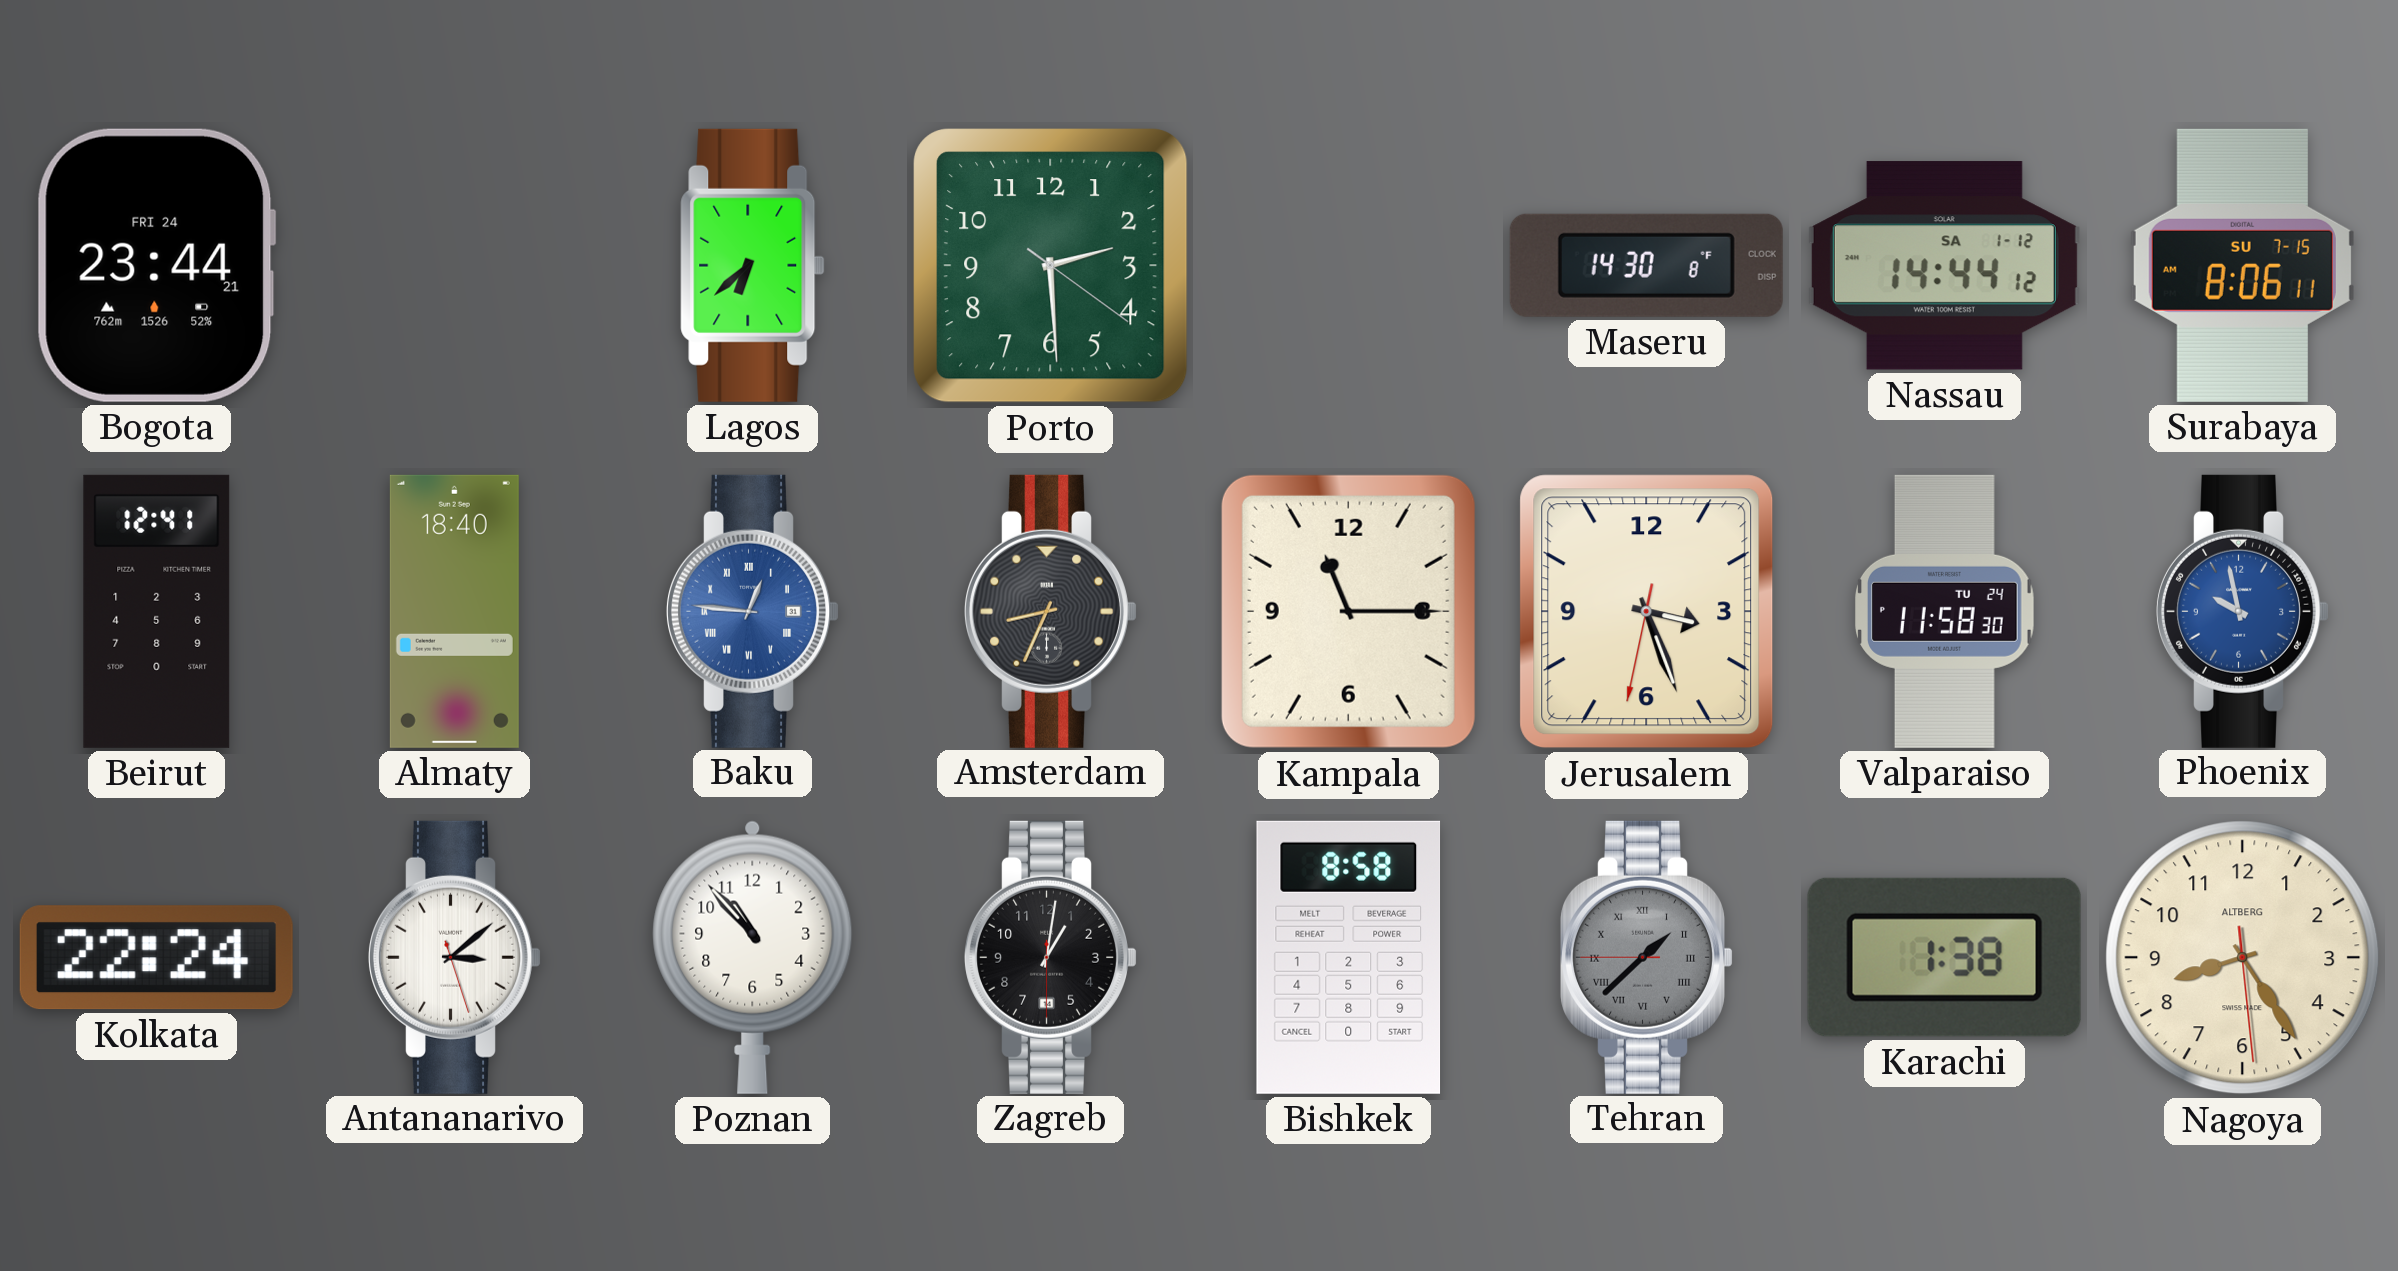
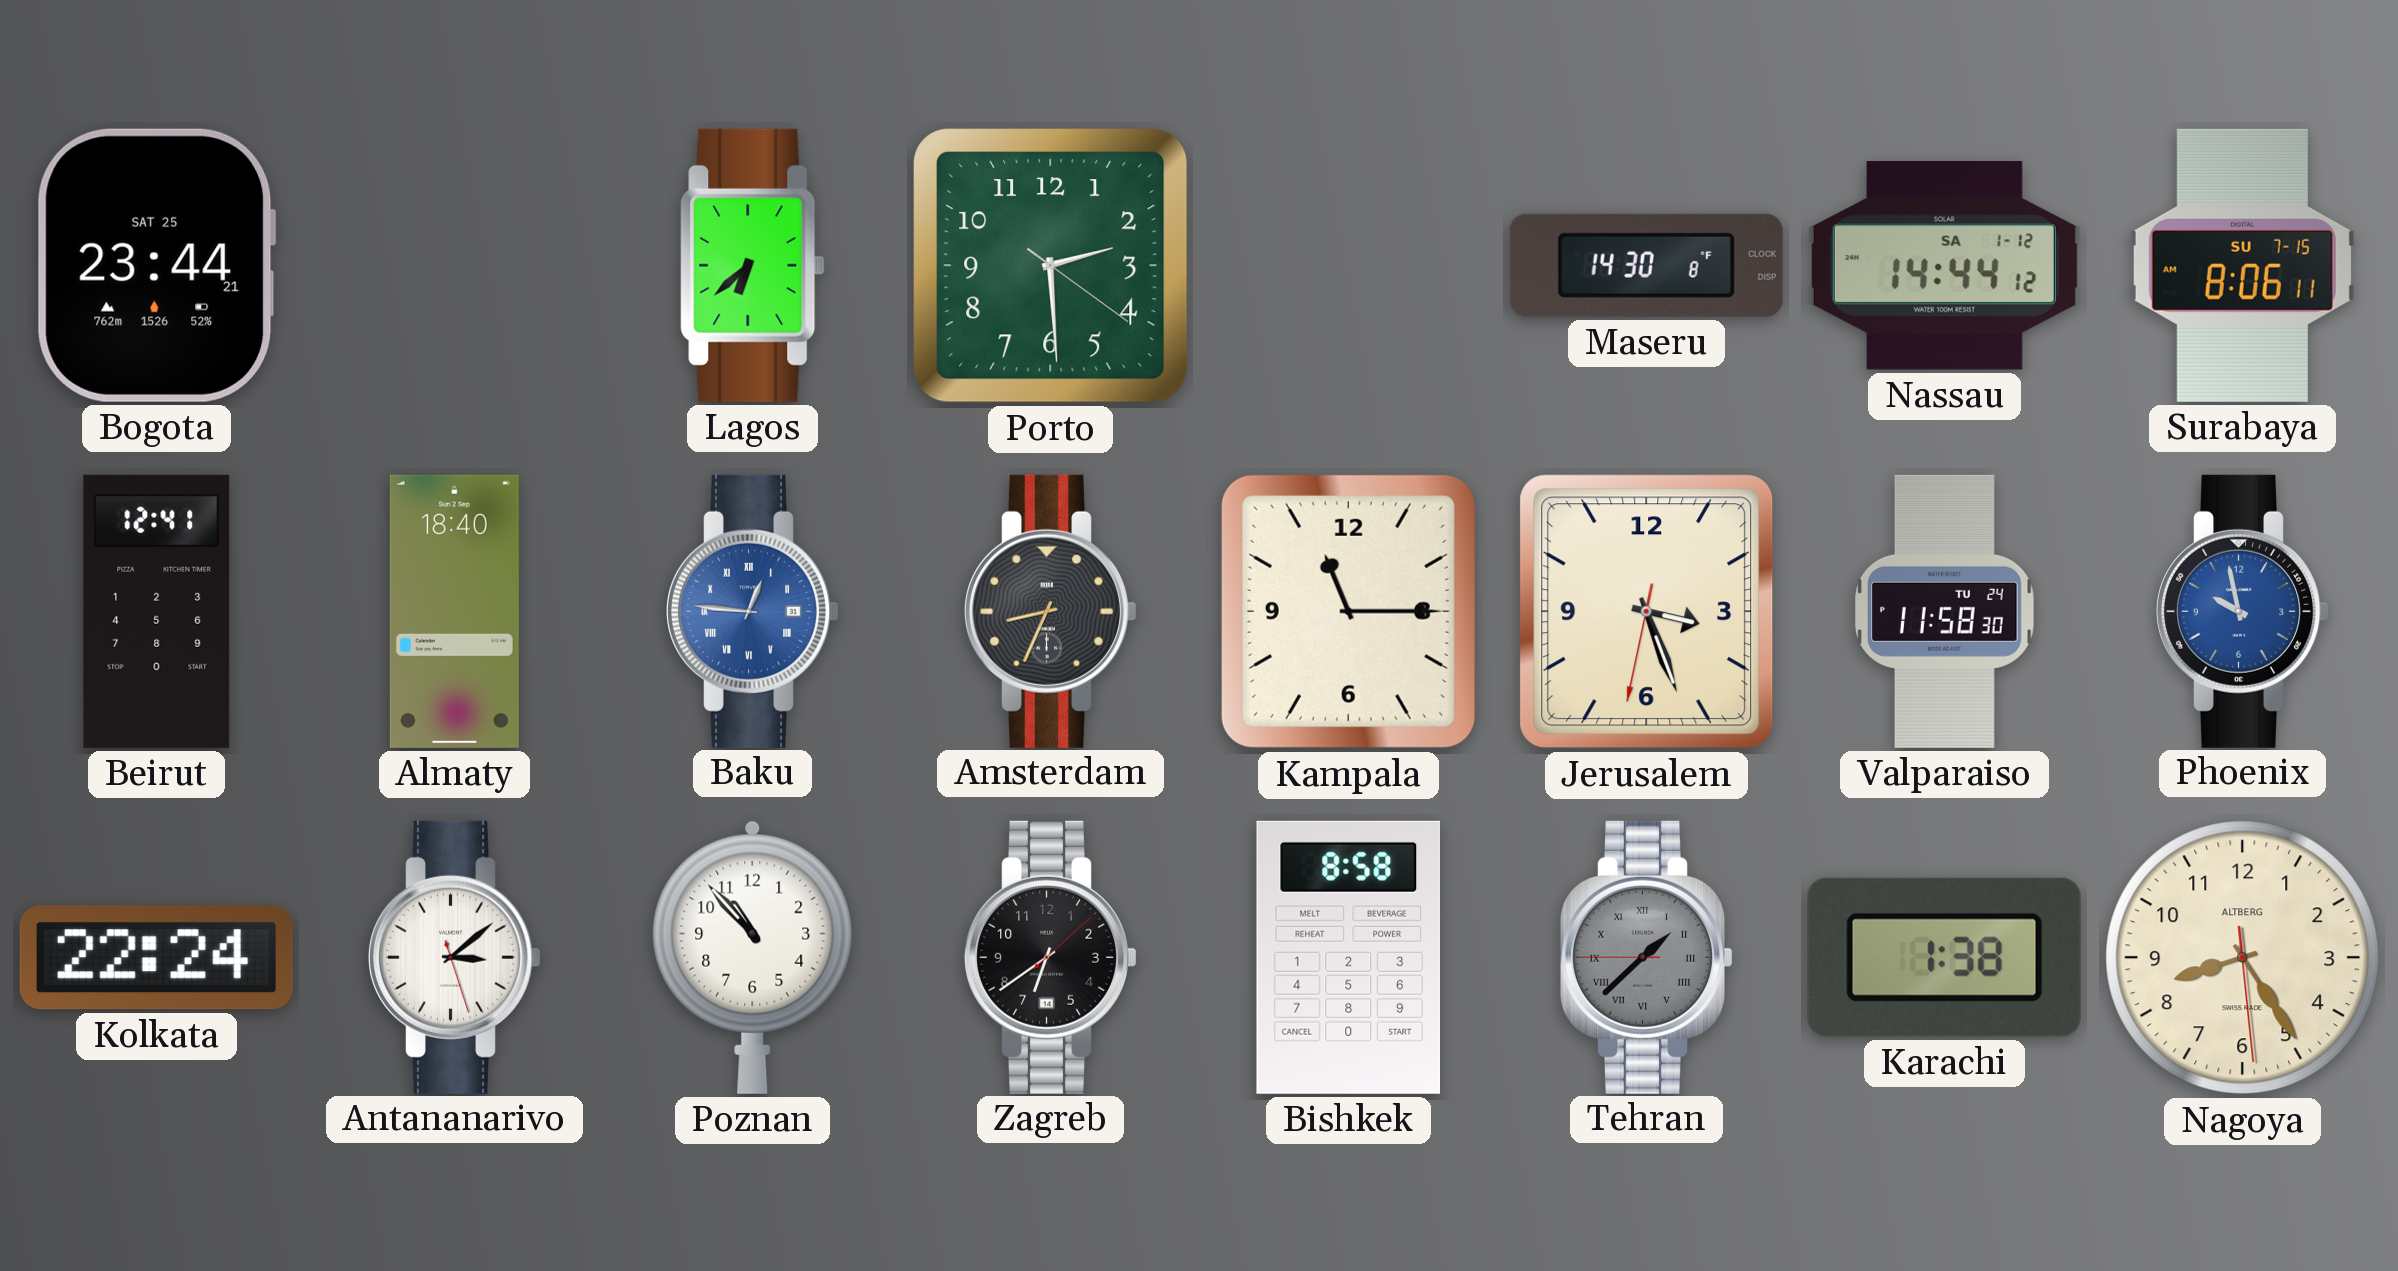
Bogota date: FRI 24 -> SAT 25 (156, 265)
Zagreb: 1:01 -> 6:39 (1051, 957)
